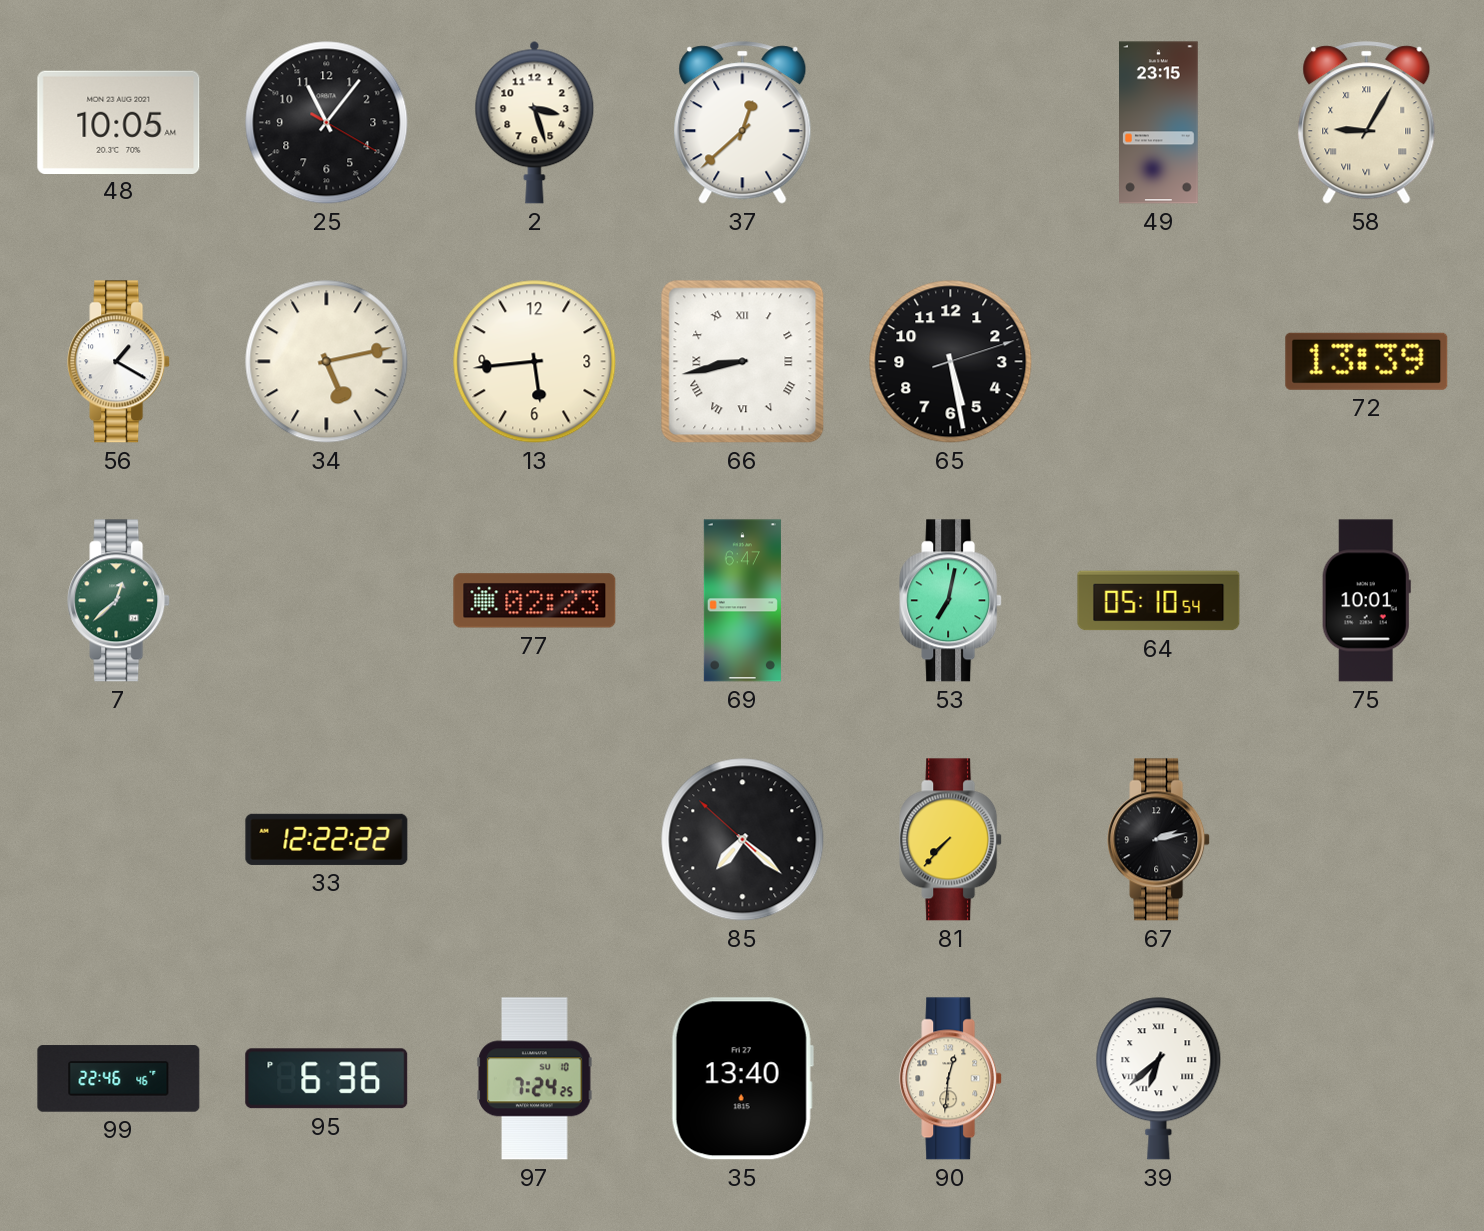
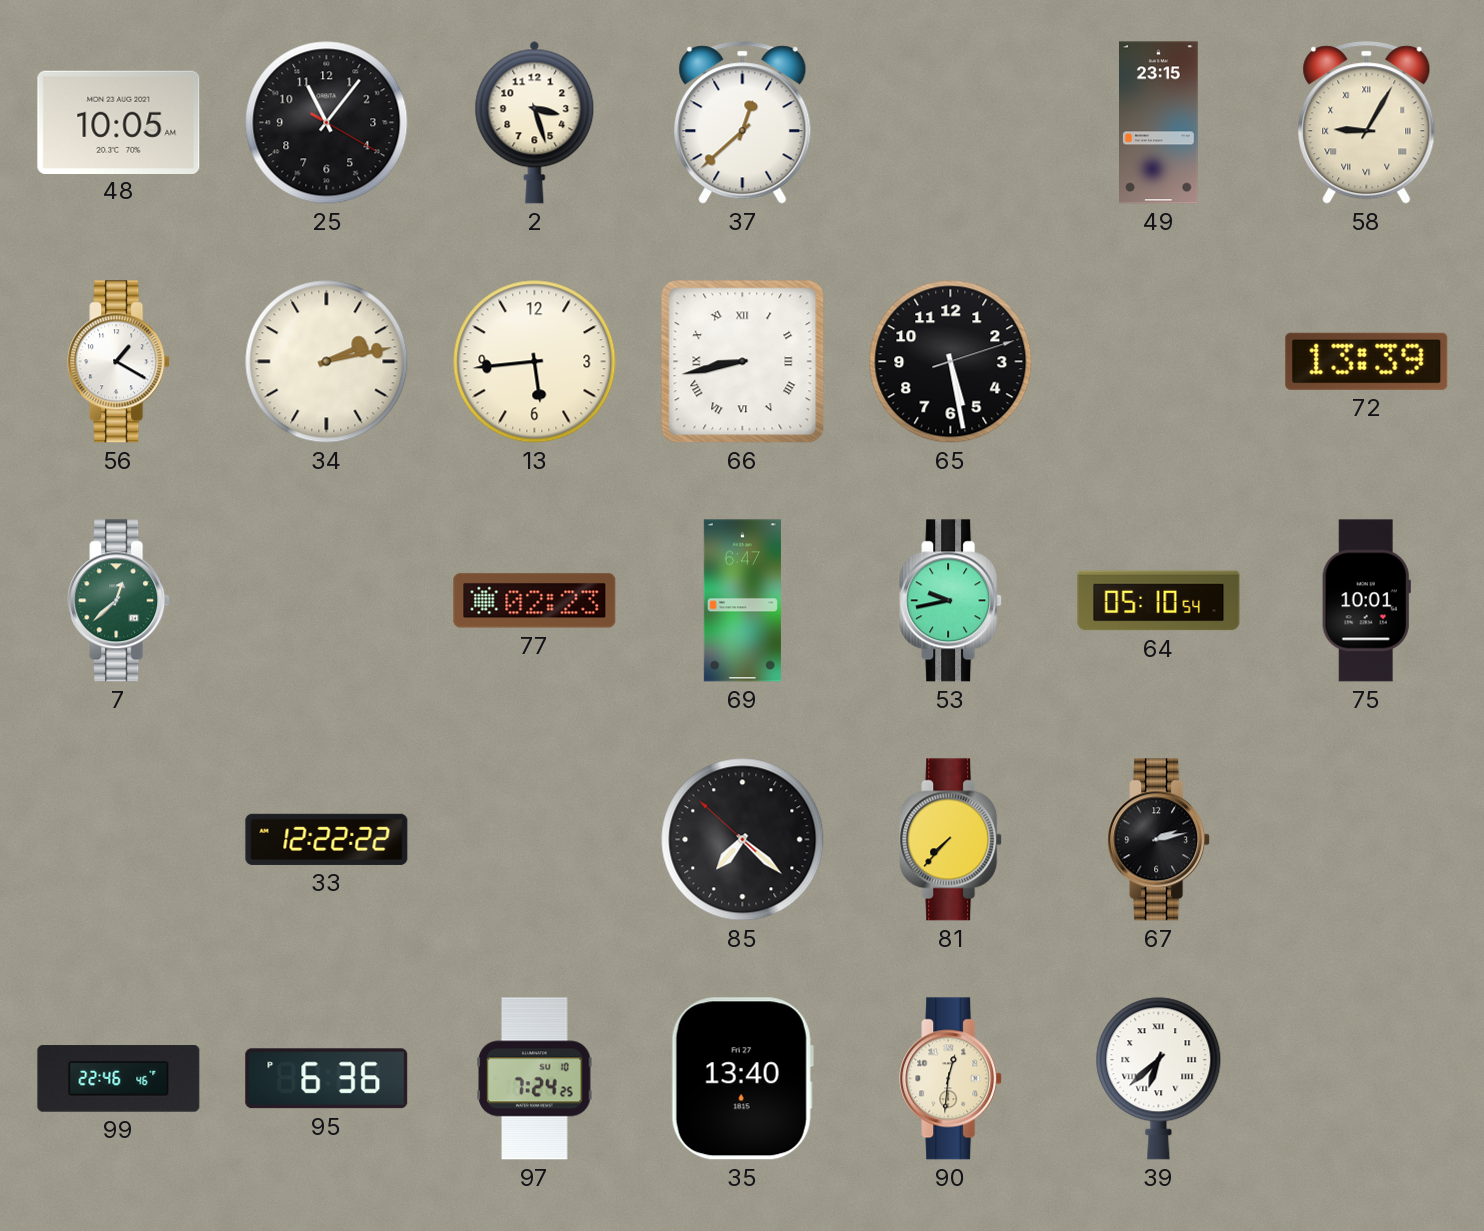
34: 5:13 -> 2:13 (327, 362)
53: 7:02 -> 9:43 (951, 601)
